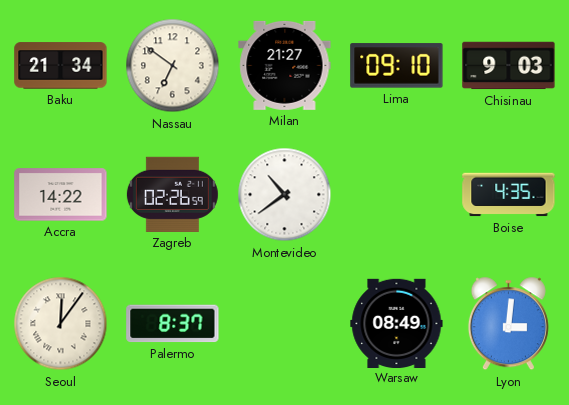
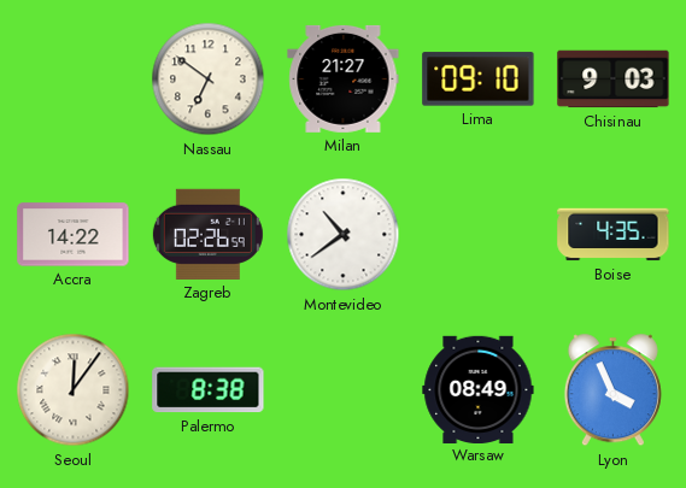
Baku: 21:34 -> none (61, 66)
Palermo: 8:37 -> 8:38 (209, 390)
Lyon: 3:01 -> 3:56 (612, 390)
